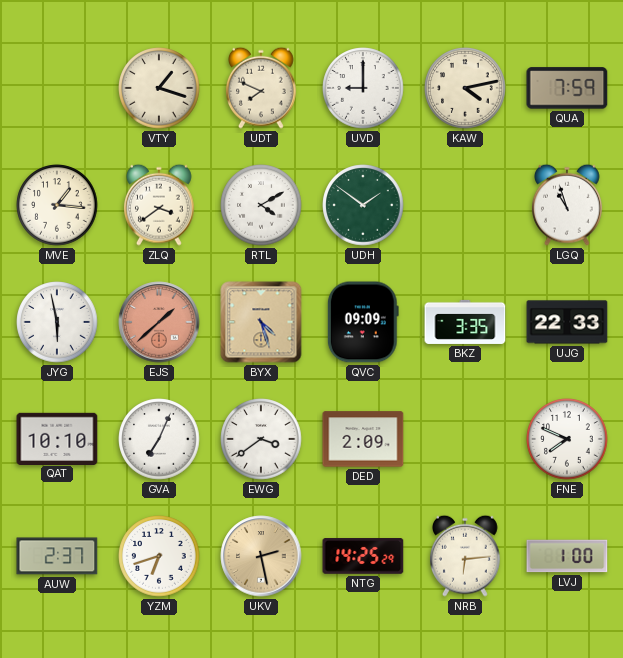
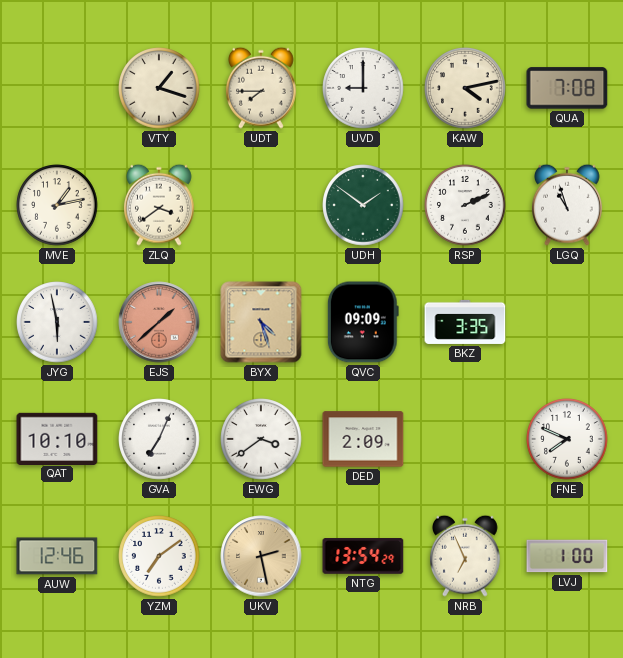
UDT: 7:49 -> 7:45 (262, 88)
QUA: 7:59 -> 7:08 (567, 88)
MVE: 1:16 -> 1:13 (57, 205)
RTL: 4:10 -> none (261, 205)
RSP: none -> 2:11 (465, 205)
UJG: 22:33 -> none (567, 322)
AUW: 2:37 -> 12:46 (57, 556)
YZM: 6:42 -> 7:09 (159, 556)
NTG: 14:25 -> 13:54 (363, 556)
NRB: 6:14 -> 6:56 (466, 556)
